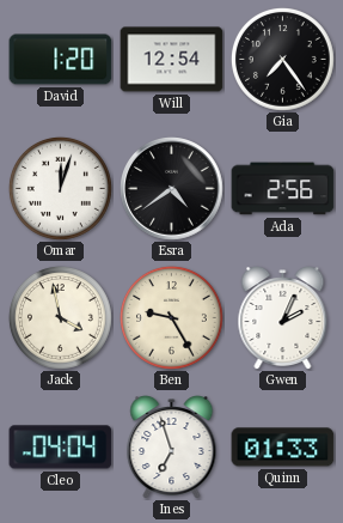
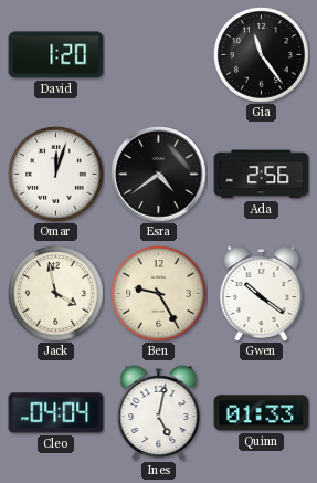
Will: 12:54 -> none (172, 60)
Gia: 7:24 -> 11:24 (261, 54)
Gwen: 2:04 -> 10:21 (262, 294)
Ines: 6:57 -> 5:02 (159, 413)
